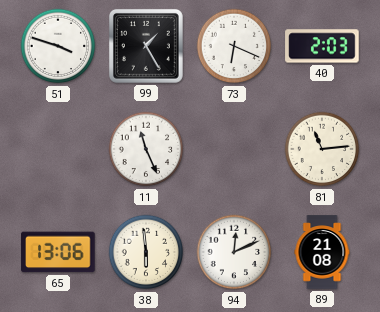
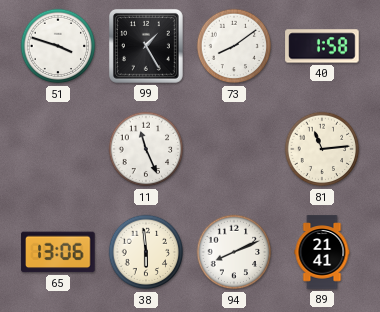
73: 6:19 -> 8:09 (234, 46)
40: 2:03 -> 1:58 (322, 46)
94: 12:11 -> 8:11 (234, 252)
89: 21:08 -> 21:41 (322, 252)
